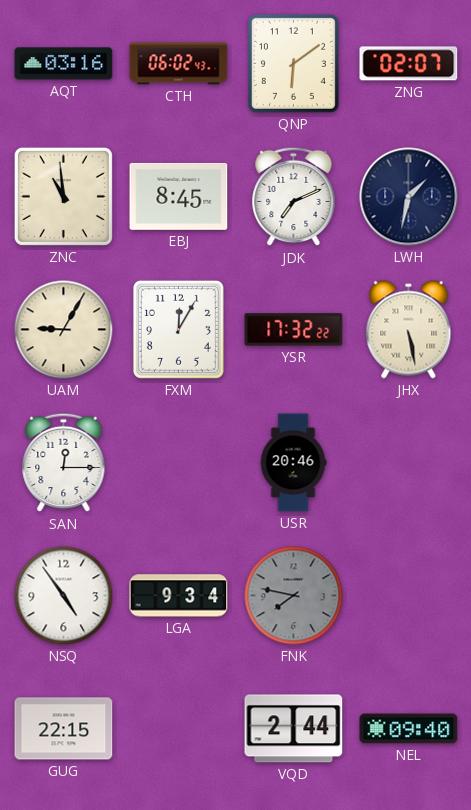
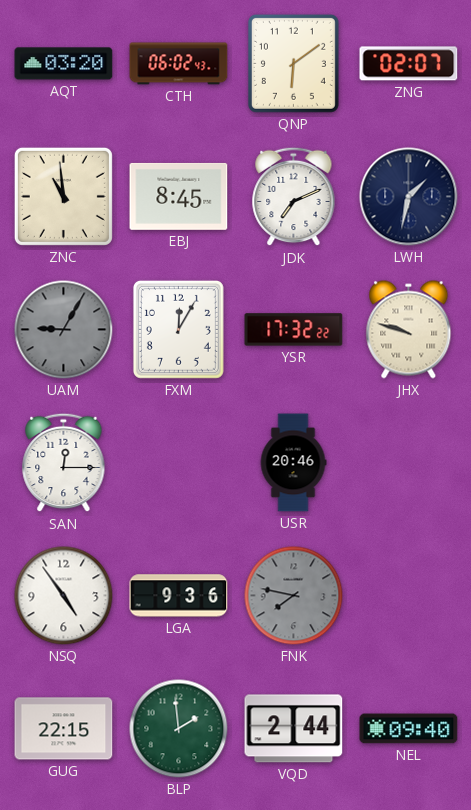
AQT: 03:16 -> 03:20 (64, 64)
UAM dial: cream -> grey (64, 330)
JHX: 5:28 -> 9:48 (409, 330)
LGA: 9:34 -> 9:36 (179, 596)
BLP: none -> 1:59 (179, 729)
